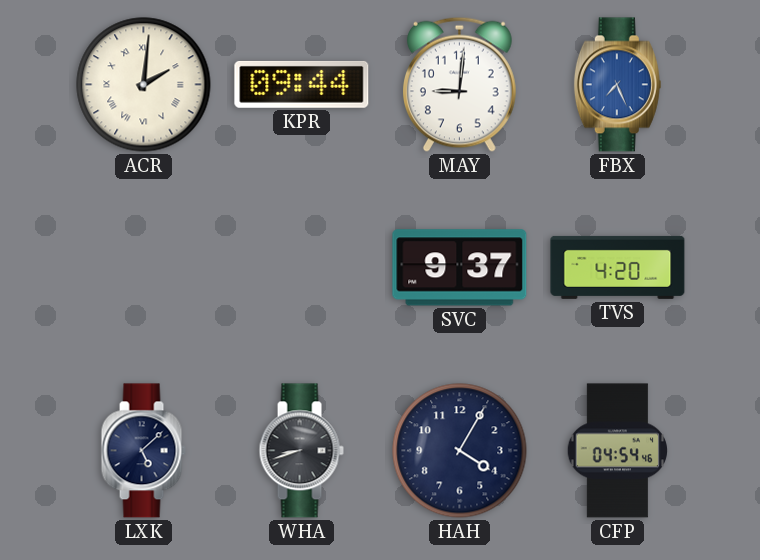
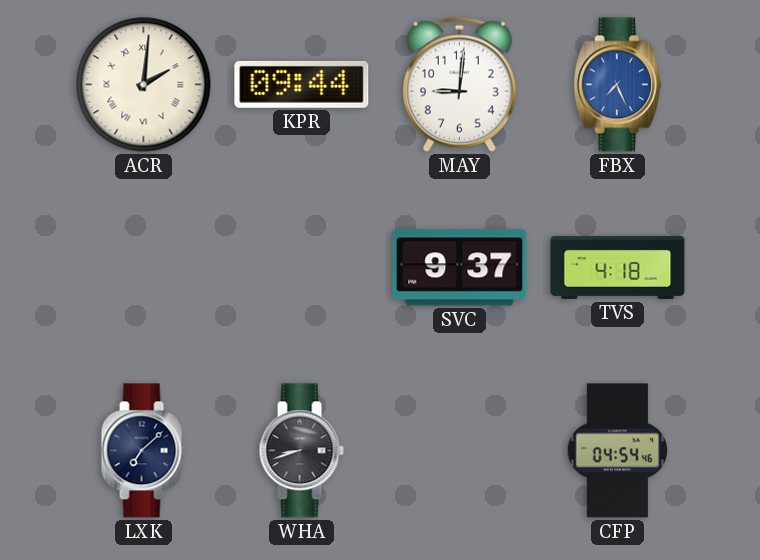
TVS: 4:20 -> 4:18 (618, 267)
LXK: 5:08 -> 7:08 (143, 451)
HAH: 4:05 -> none (460, 451)
